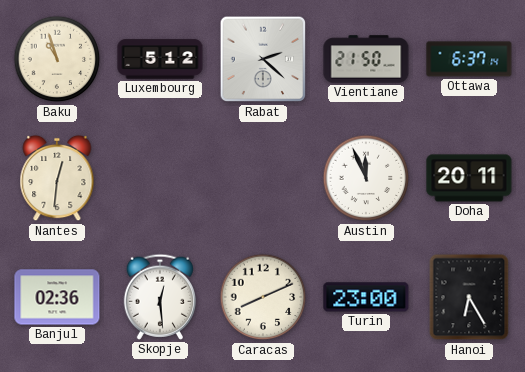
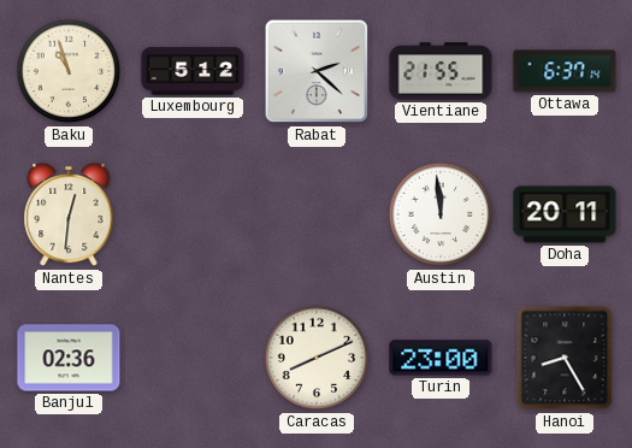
Vientiane: 21:50 -> 21:55 (441, 71)
Austin: 11:56 -> 11:59 (441, 214)
Skopje: 12:29 -> none (159, 297)
Hanoi: 6:25 -> 8:25 (565, 358)
